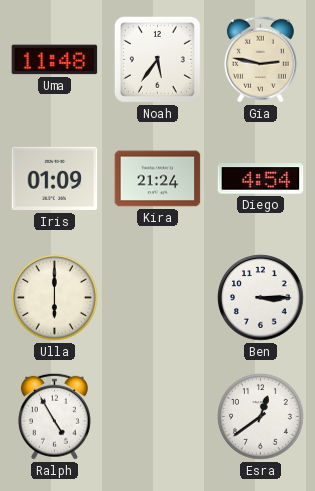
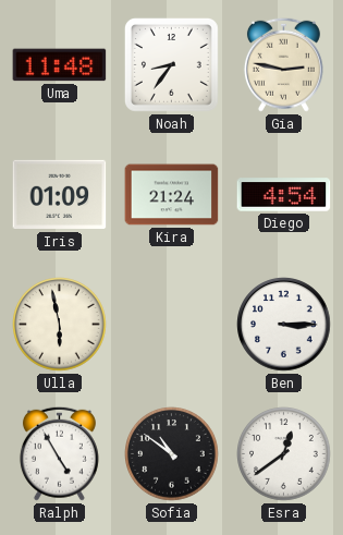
Noah: 5:36 -> 8:36 (171, 64)
Ulla: 6:00 -> 5:58 (60, 325)
Sofia: none -> 10:51 (172, 454)
